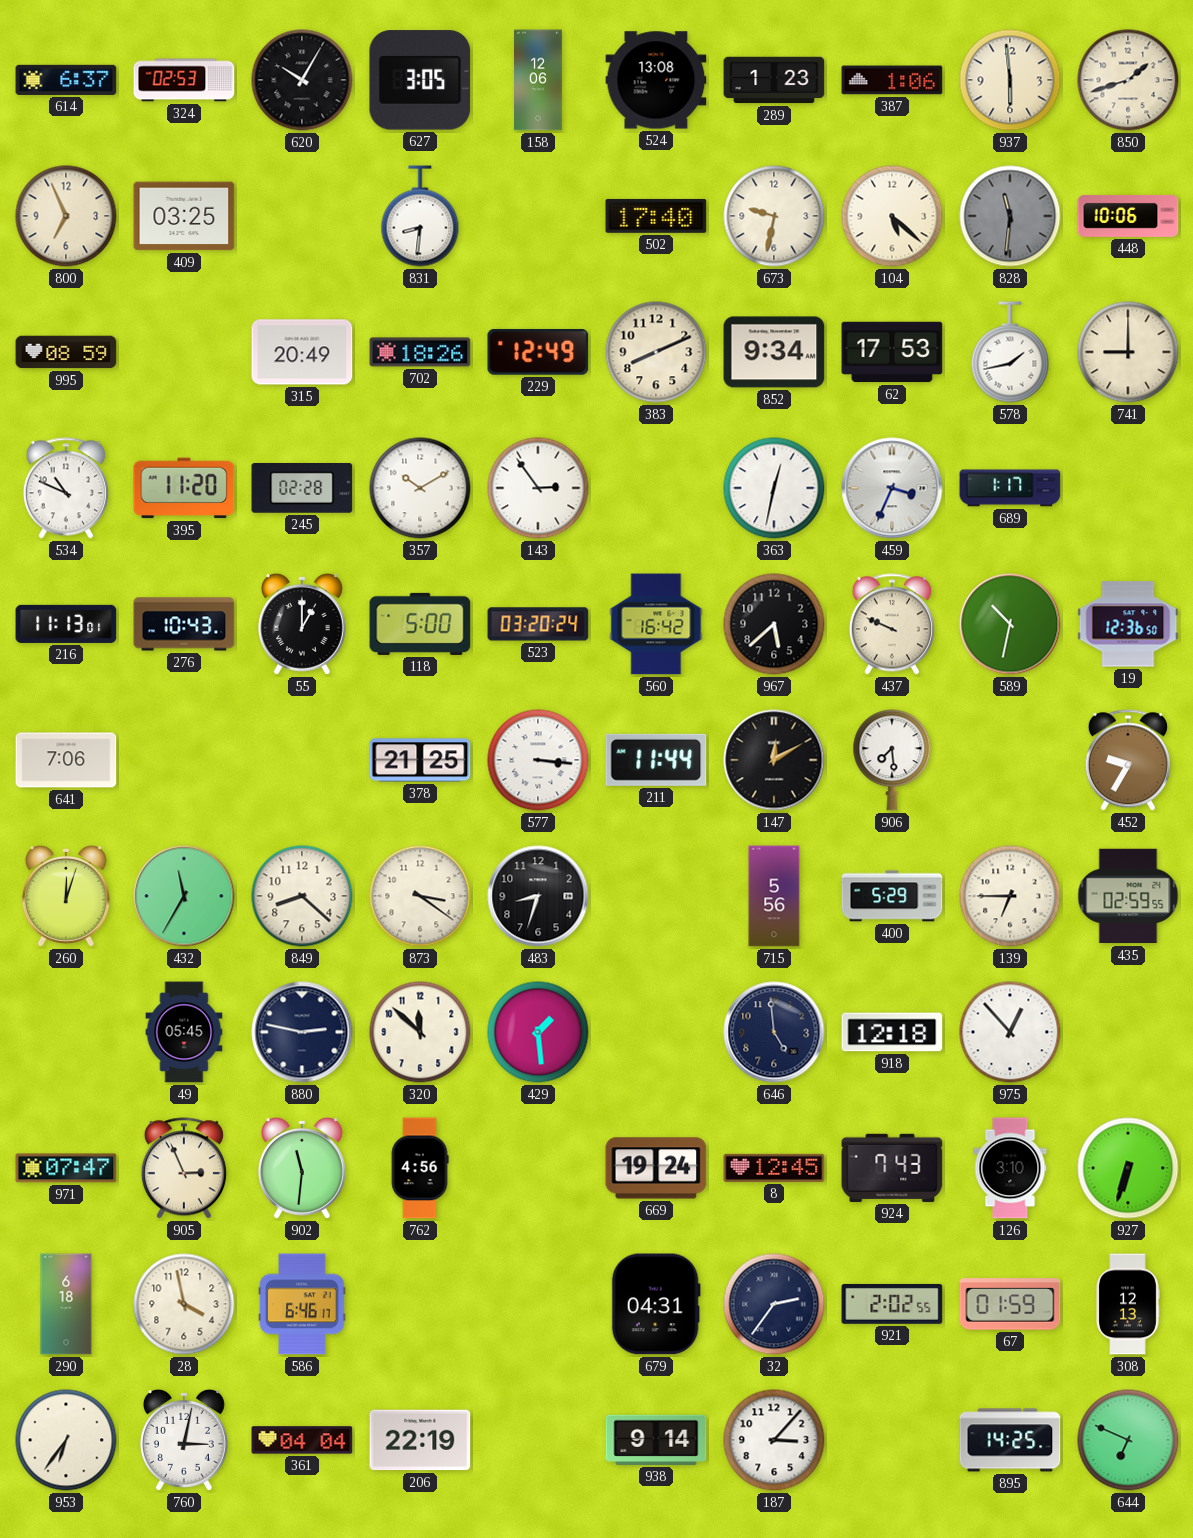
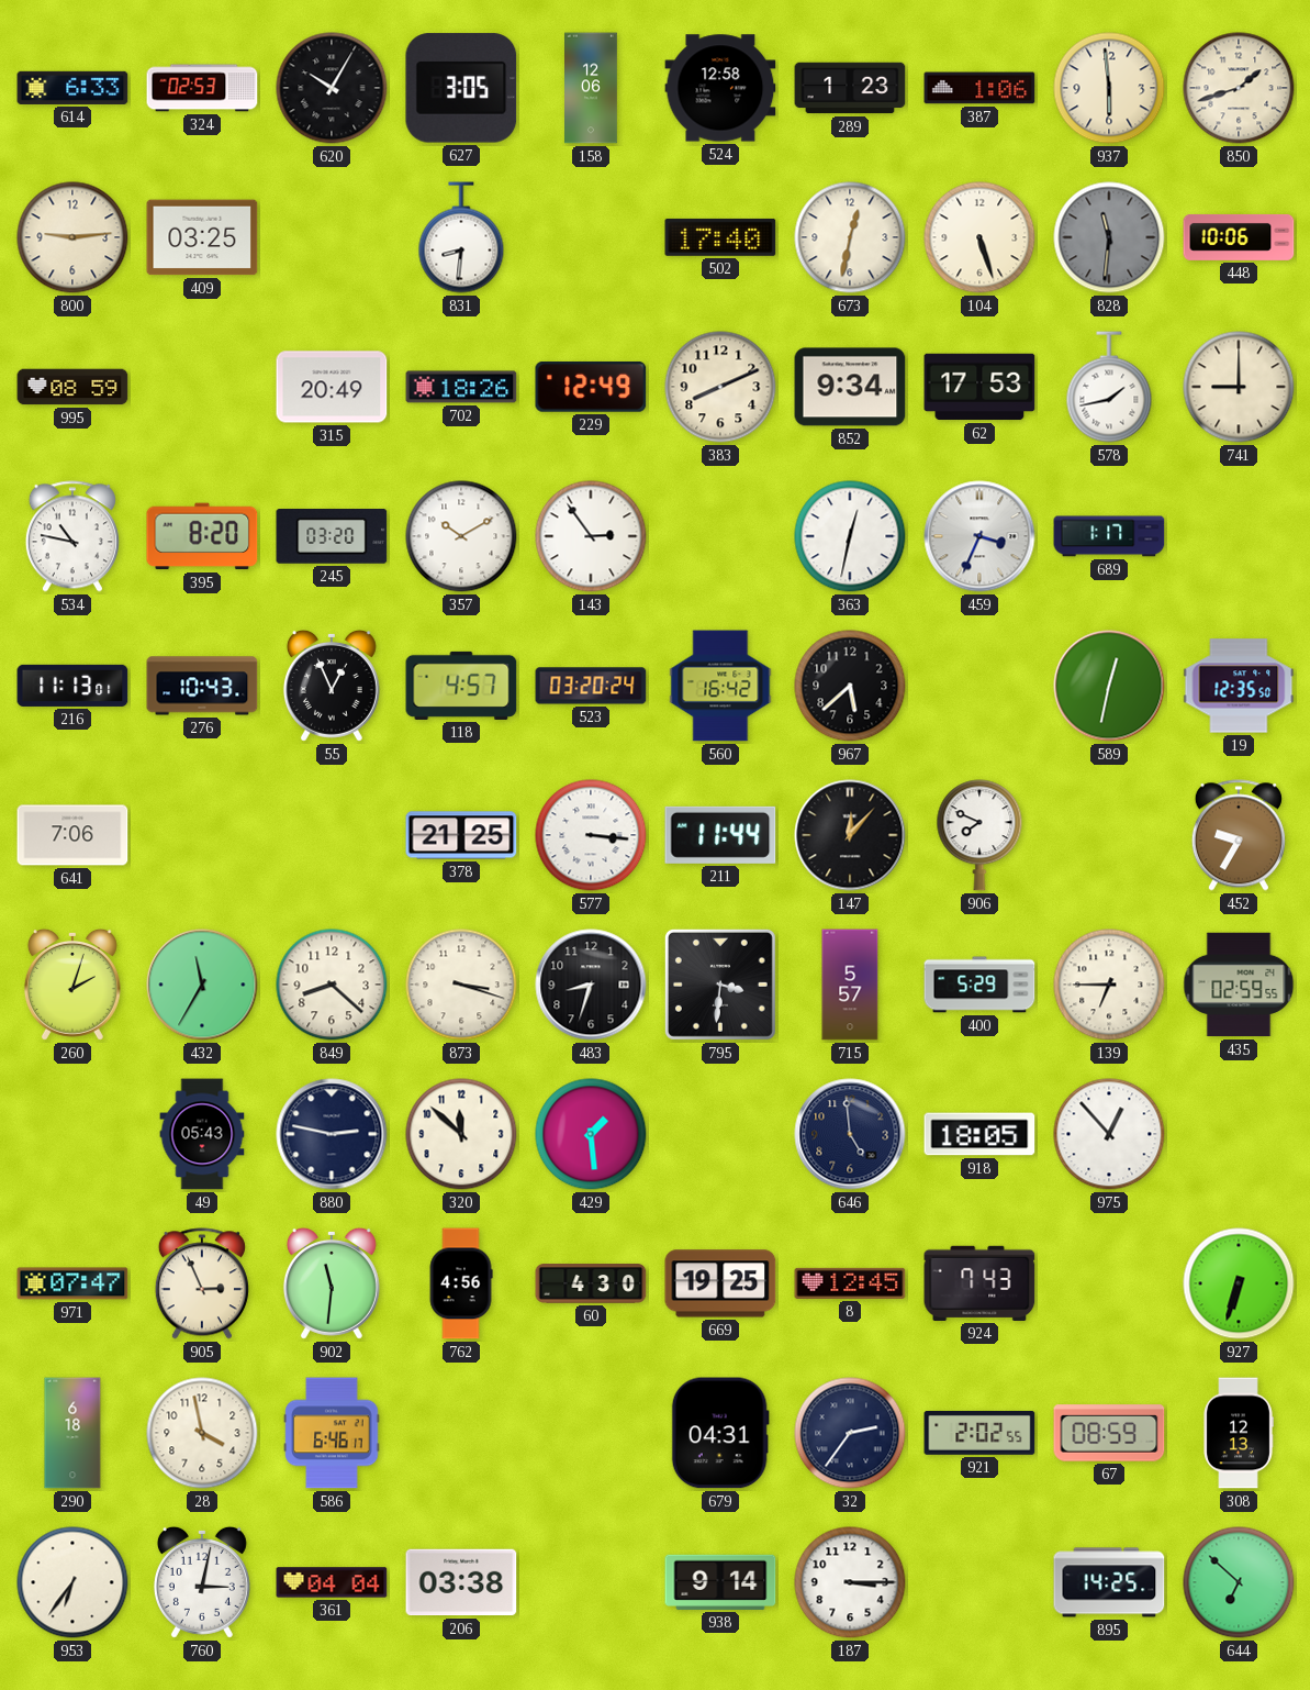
614: 6:37 -> 6:33 (72, 88)
524: 13:08 -> 12:58 (720, 88)
800: 6:56 -> 9:14 (72, 237)
673: 9:32 -> 12:32 (850, 237)
104: 5:22 -> 5:27 (979, 237)
534: 10:49 -> 10:47 (72, 536)
395: 11:20 -> 8:20 (202, 536)
245: 02:28 -> 03:20 (332, 537)
55: 1:00 -> 12:56 (332, 686)
118: 5:00 -> 4:57 (461, 686)
437: 9:49 -> none (892, 624)
589: 10:32 -> 12:32 (1109, 686)
19: 12:36 -> 12:35 (1239, 686)
147: 12:10 -> 12:07 (850, 835)
906: 7:29 -> 7:49 (979, 835)
260: 12:03 -> 2:03 (72, 985)
873: 3:21 -> 3:18 (461, 985)
795: none -> 3:31 (720, 985)
715: 5:56 -> 5:57 (850, 985)
49: 05:45 -> 05:43 (202, 1134)
918: 12:18 -> 18:05 (979, 1134)
60: none -> 4:30 (591, 1283)
669: 19:24 -> 19:25 (720, 1283)
126: 3:10 -> none (1010, 1168)
67: 01:59 -> 08:59 (1109, 1433)
206: 22:19 -> 03:38 (461, 1582)
187: 3:07 -> 3:15 (850, 1582)
644: 6:49 -> 6:52 (1239, 1582)
